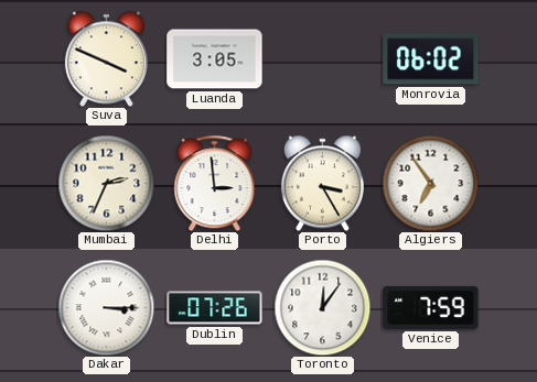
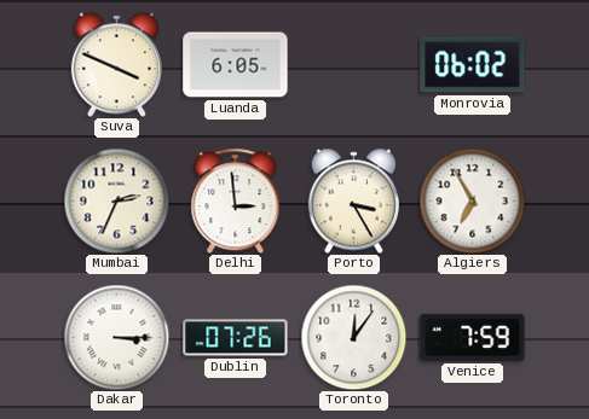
Luanda: 3:05 -> 6:05 (236, 65)
Algiers: 6:54 -> 6:55 (472, 200)
